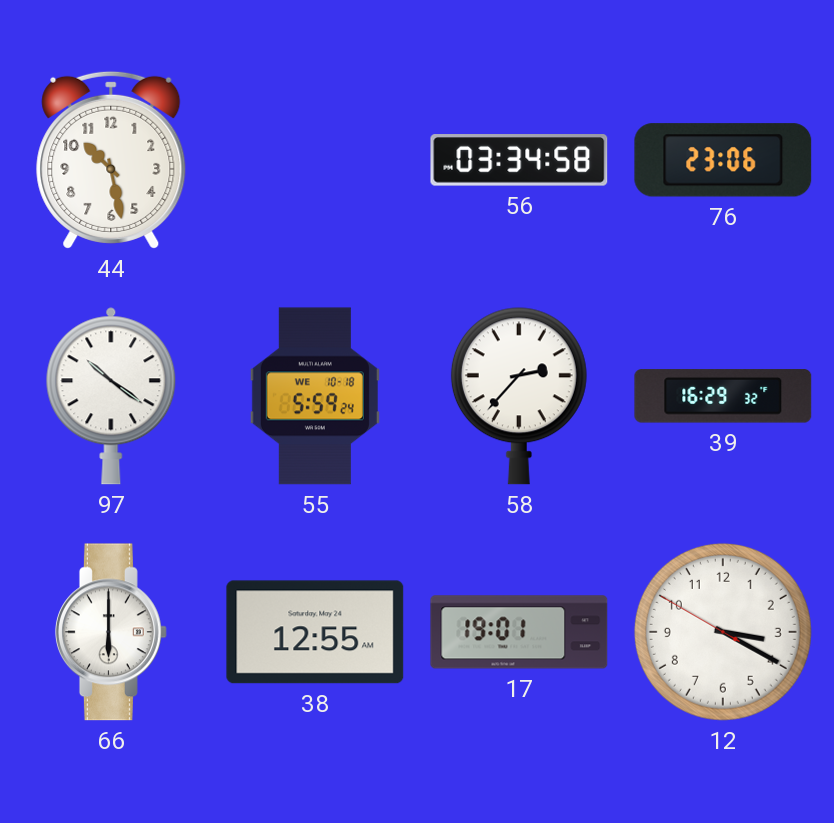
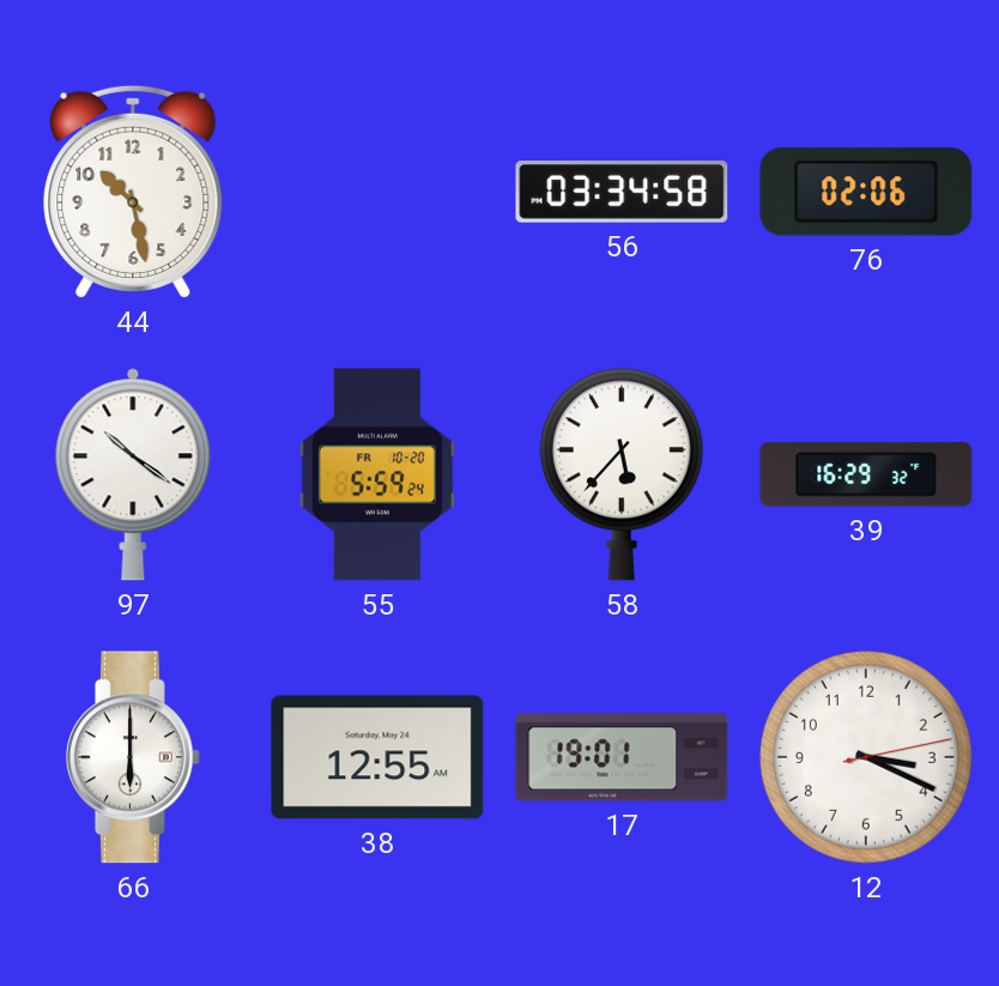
76: 23:06 -> 02:06 (866, 192)
55 date: WE 10-18 -> FR 10-20 (377, 474)
58: 2:37 -> 5:37 (622, 474)
12: 3:19:50 -> 3:19:13 (866, 757)
